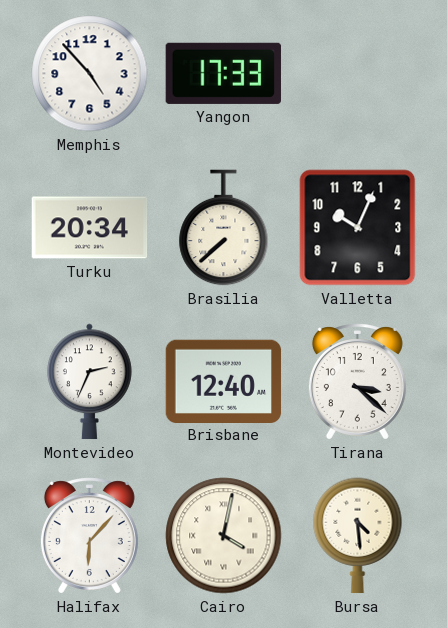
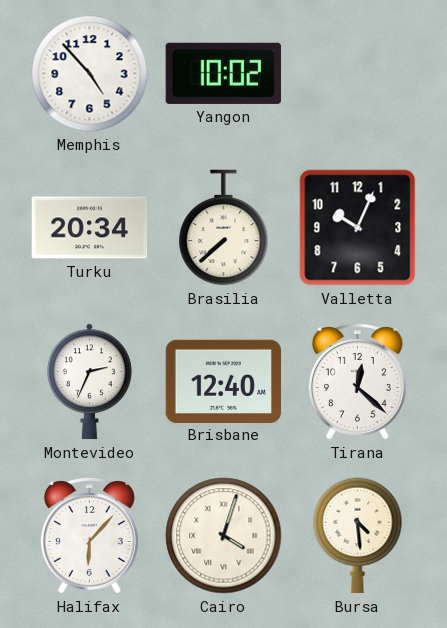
Yangon: 17:33 -> 10:02 (223, 73)
Tirana: 3:22 -> 12:22 (357, 382)
Cairo: 4:02 -> 4:03 (224, 536)
